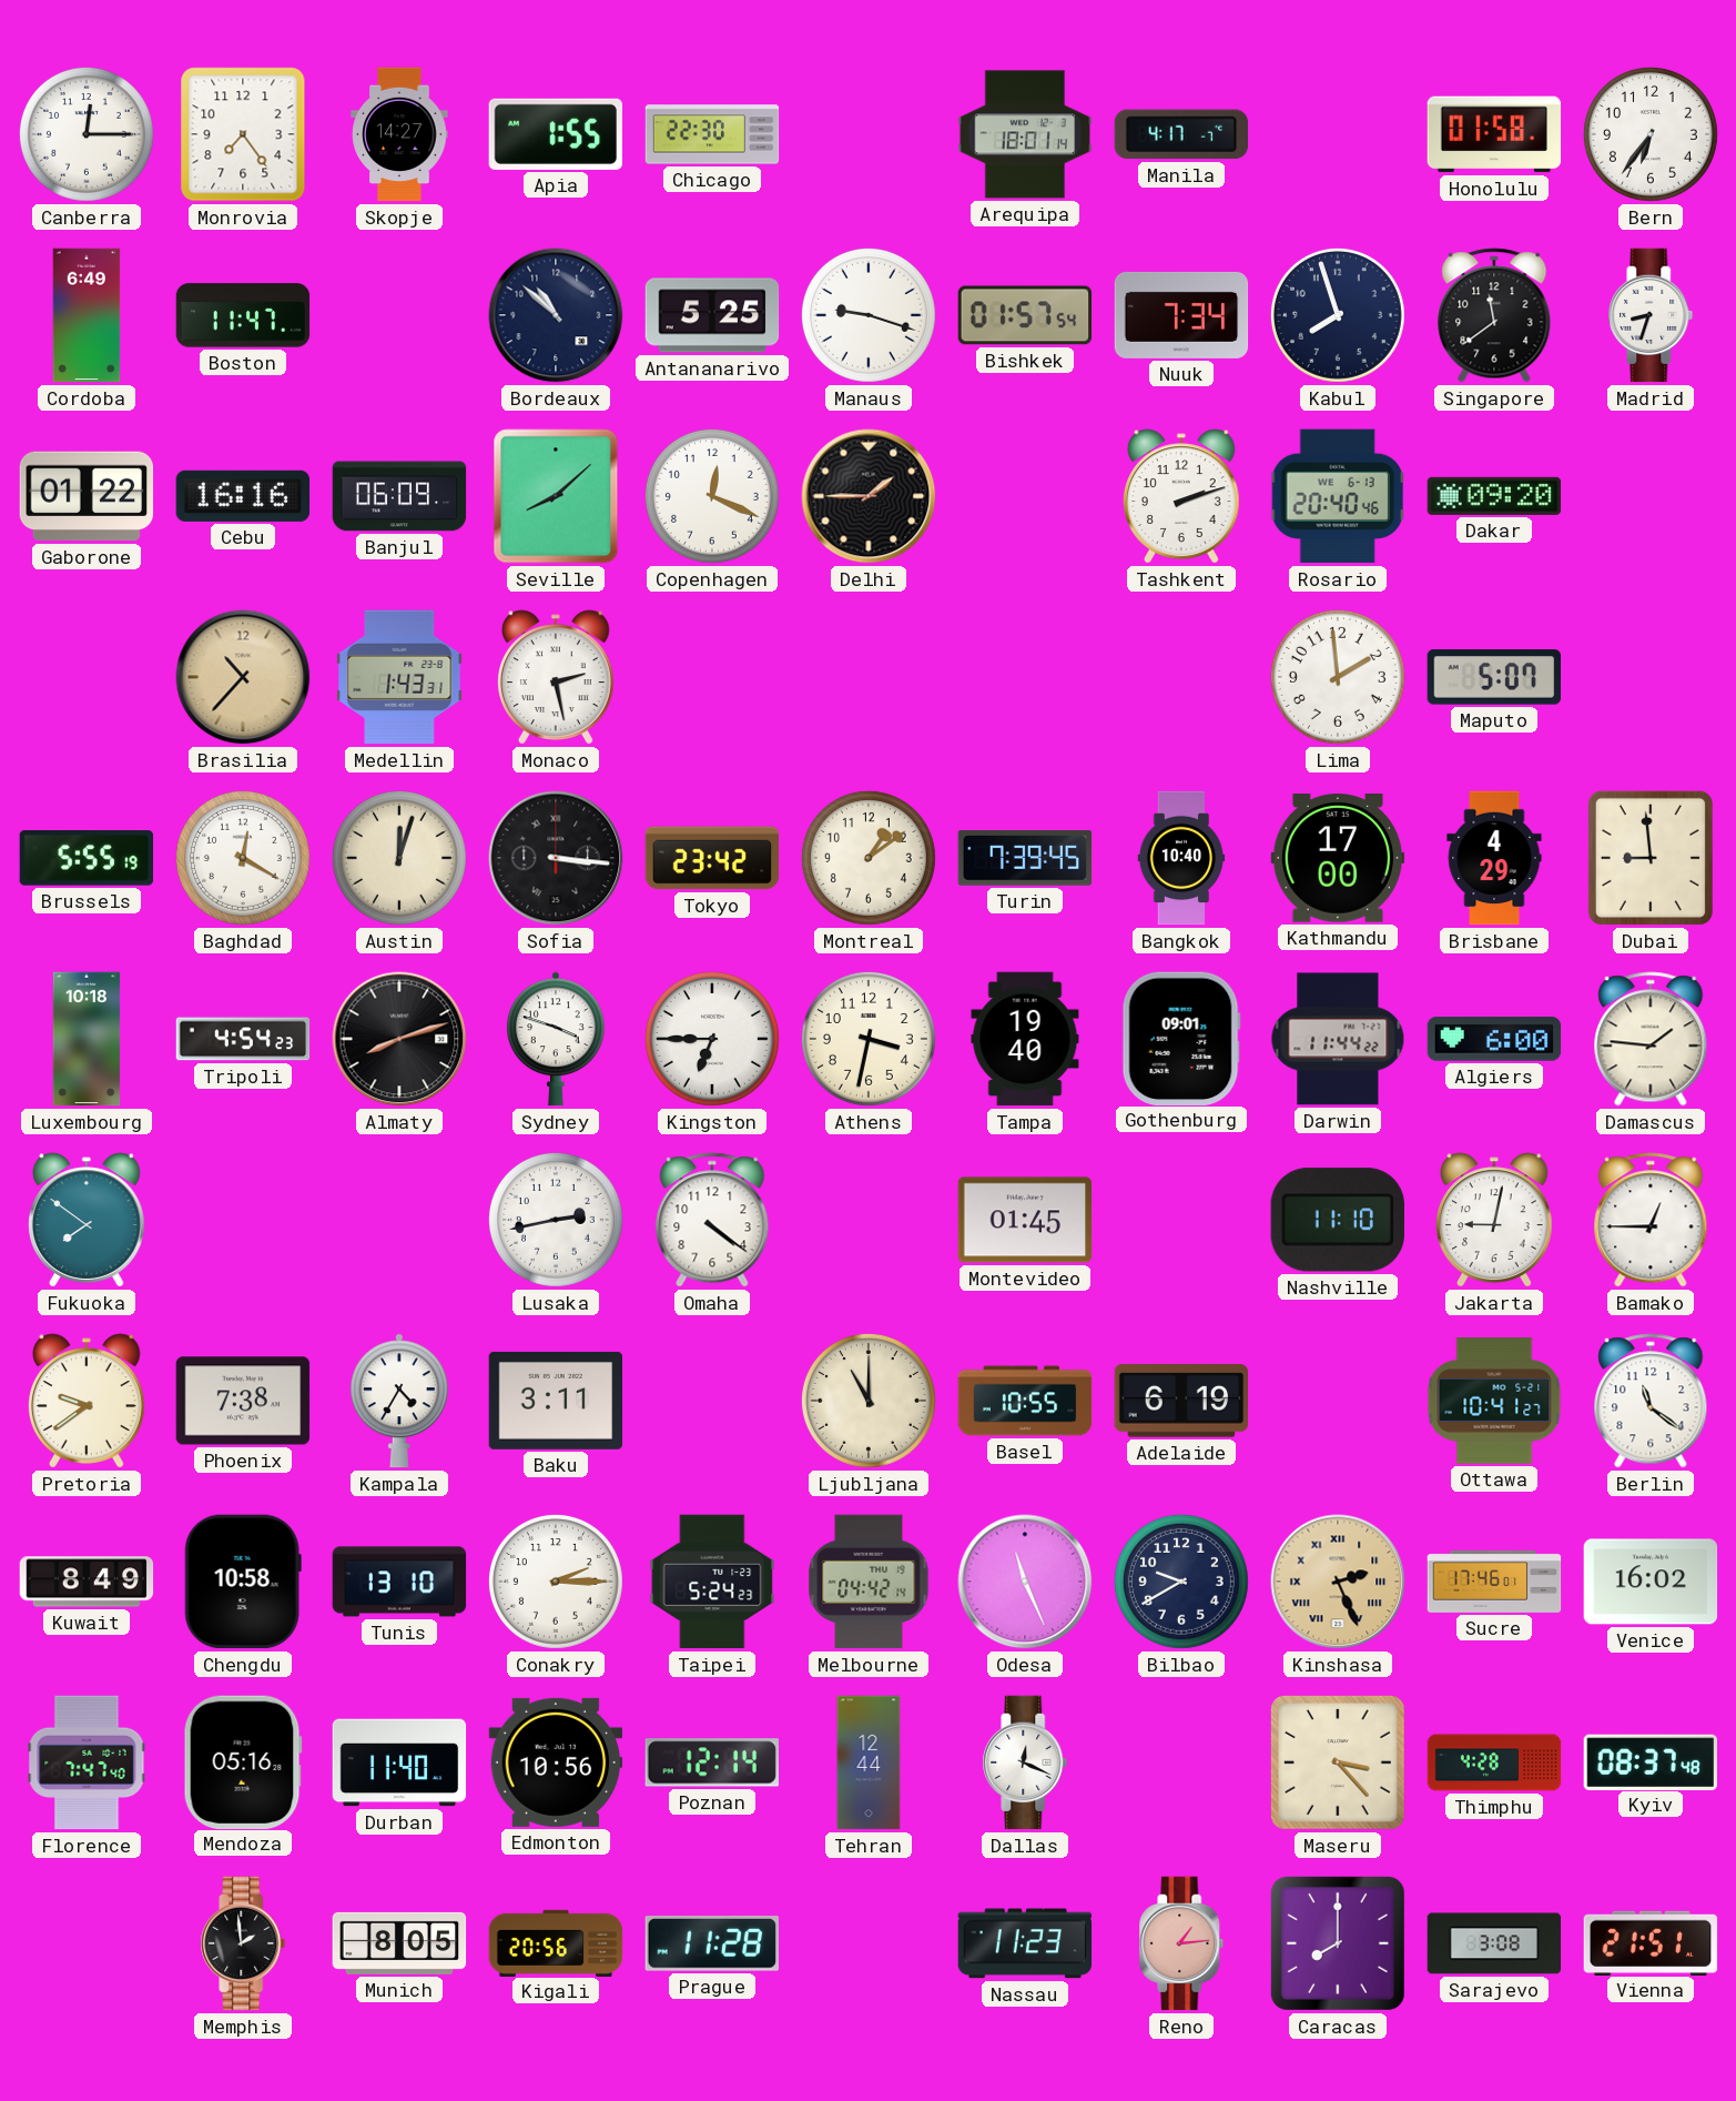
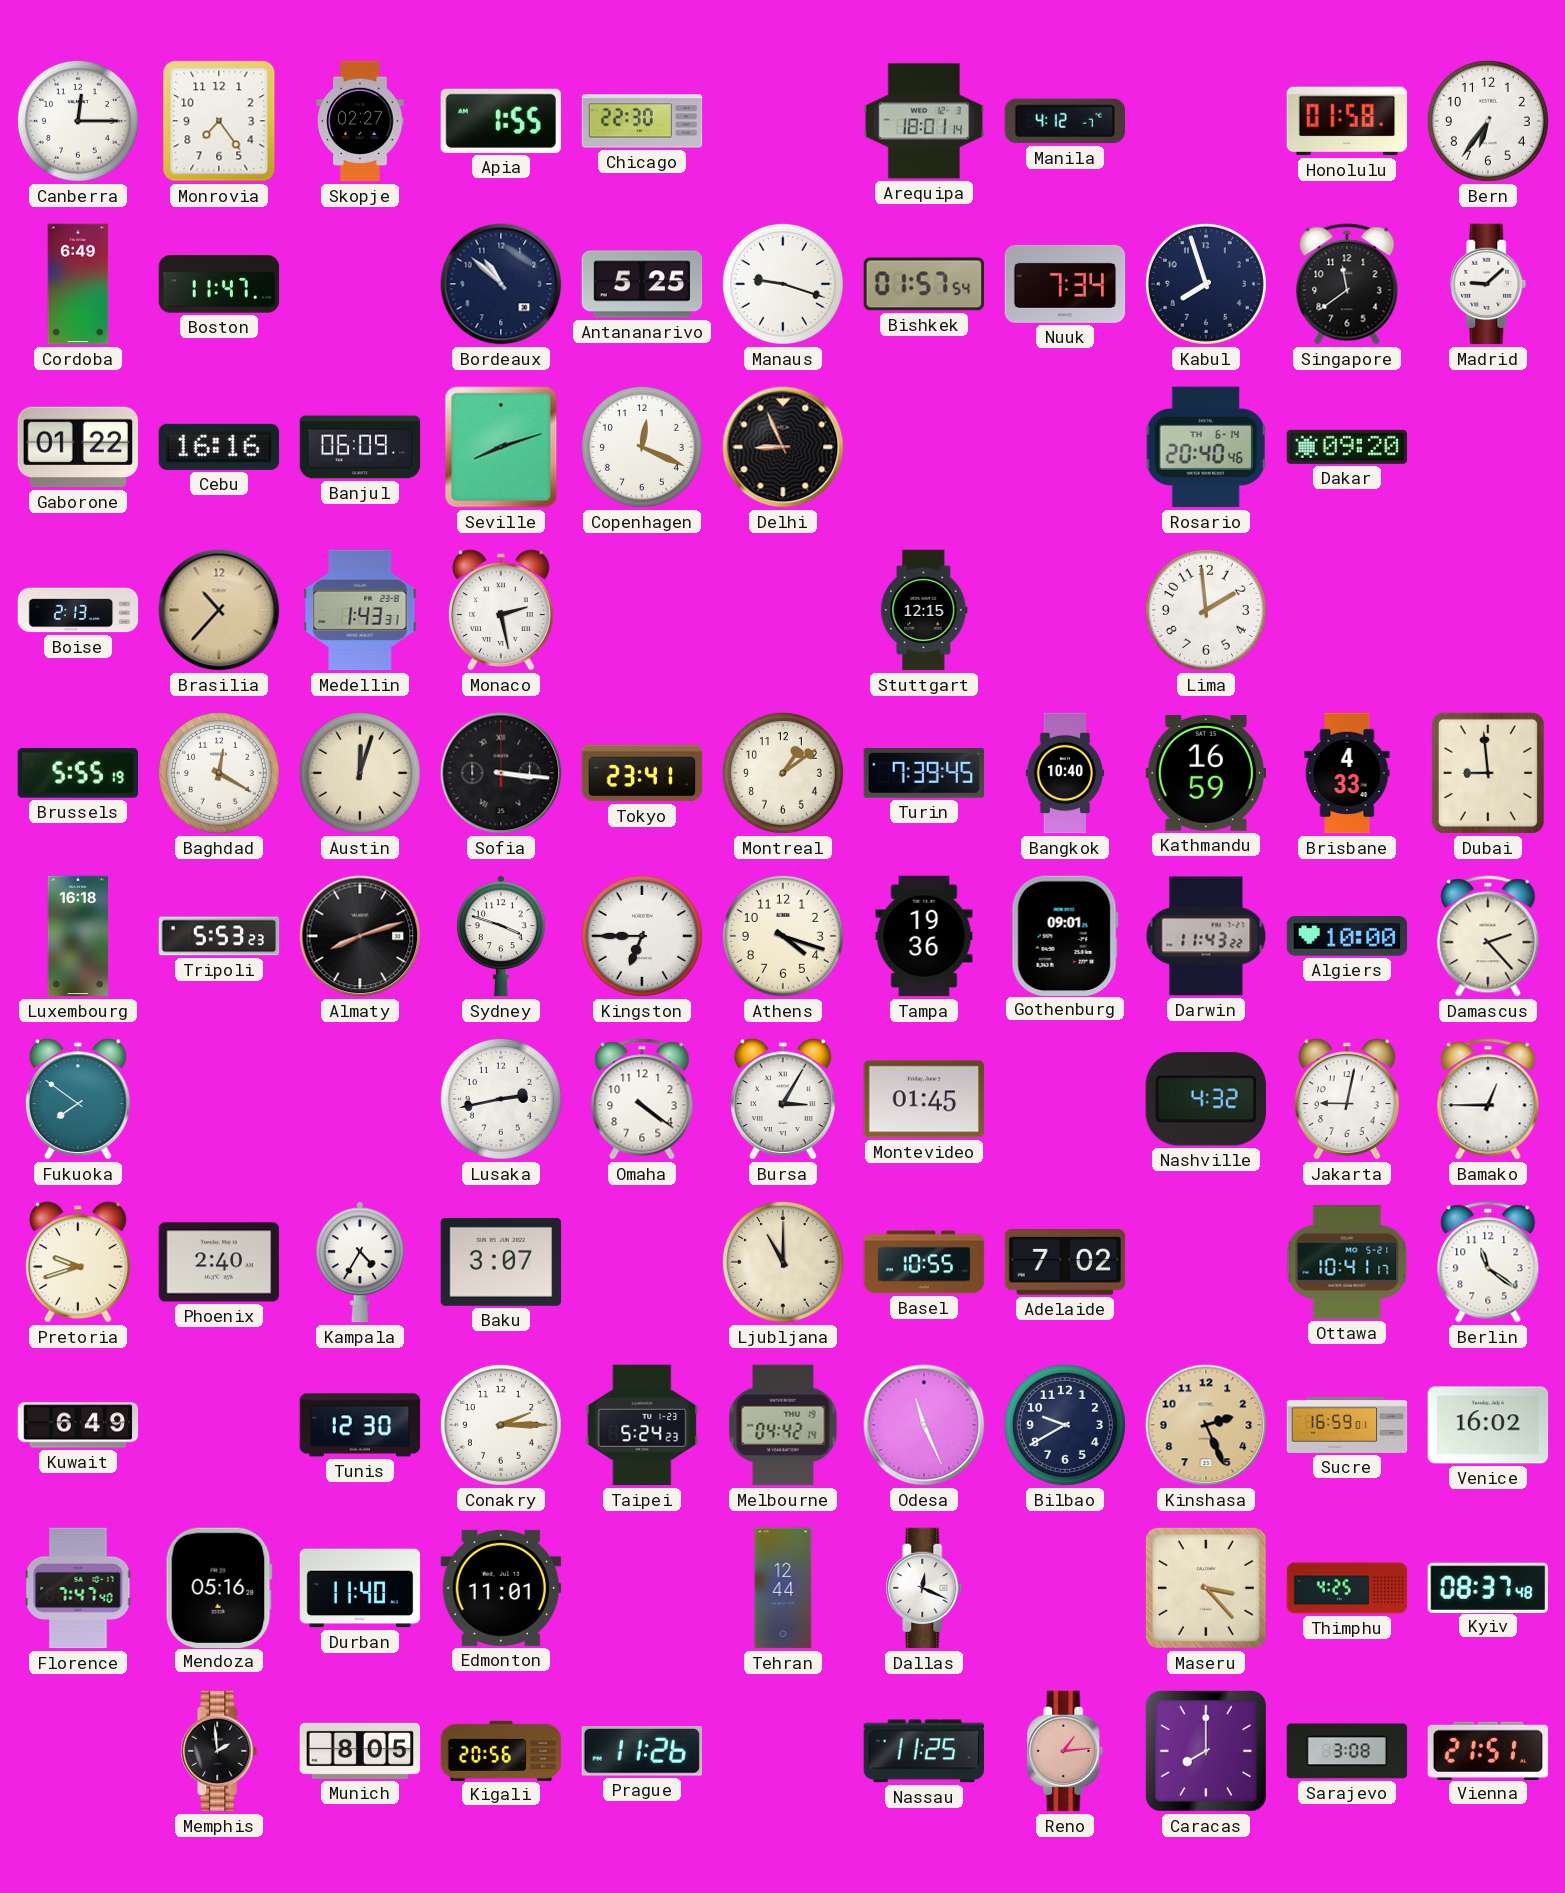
Skopje: 14:27 -> 02:27 (360, 121)
Manila: 4:17 -> 4:12 (1064, 121)
Madrid: 8:33 -> 9:08 (1488, 284)
Seville: 8:08 -> 8:12 (501, 447)
Delhi: 1:45 -> 8:56 (783, 447)
Tashkent: 2:12 -> none (1181, 496)
Rosario date: WE 6-13 -> TH 6-14 (1206, 447)
Boise: none -> 2:13 (78, 610)
Stuttgart: none -> 12:15 (924, 610)
Maputo: 5:07 -> none (1494, 677)
Tokyo: 23:42 -> 23:41 (642, 773)
Kathmandu: 17:00 -> 16:59 (1206, 774)
Brisbane: 4:29 -> 4:33 (1347, 773)
Luxembourg: 10:18 -> 16:18 (78, 936)
Tripoli: 4:54 -> 5:53 (219, 936)
Athens: 3:32 -> 4:18 (783, 936)
Tampa: 19:40 -> 19:36 (924, 936)
Darwin: 11:44 -> 11:43 (1206, 936)
Algiers: 6:00 -> 10:00 (1347, 936)
Damascus: 1:46 -> 2:23 (1488, 936)
Bursa: none -> 3:05 (783, 1099)
Nashville: 11:10 -> 4:32 (1206, 1099)
Pretoria: 9:39 -> 9:42 (78, 1262)
Phoenix: 7:38 -> 2:40 (219, 1262)
Baku: 3:11 -> 3:07 (501, 1262)
Adelaide: 6:19 -> 7:02 (1065, 1262)
Ottawa: 10:41:27 -> 10:41:17 (1347, 1262)
Kuwait: 8:49 -> 6:49 (78, 1425)
Chengdu: 10:58 -> none (243, 1582)
Tunis: 13:10 -> 12:30 (360, 1425)
Kinshasa numerals: Roman -> Arabic (1206, 1425)
Sucre: 17:46 -> 16:59 (1347, 1425)
Edmonton: 10:56 -> 11:01 (501, 1588)
Poznan: 12:14 -> none (712, 1762)
Thimphu: 4:28 -> 4:25 (1347, 1588)
Prague: 11:28 -> 11:26 (641, 1752)
Nassau: 11:23 -> 11:25 (924, 1751)
